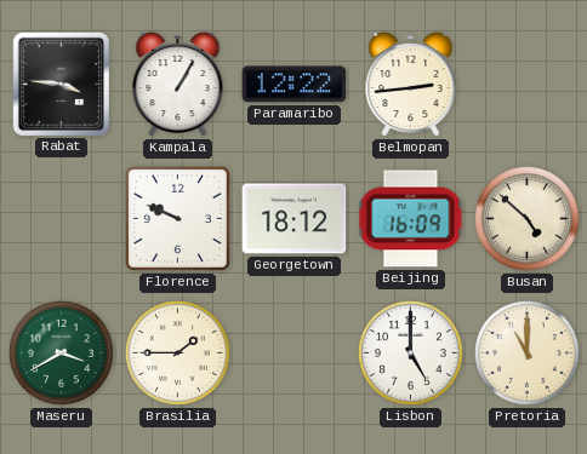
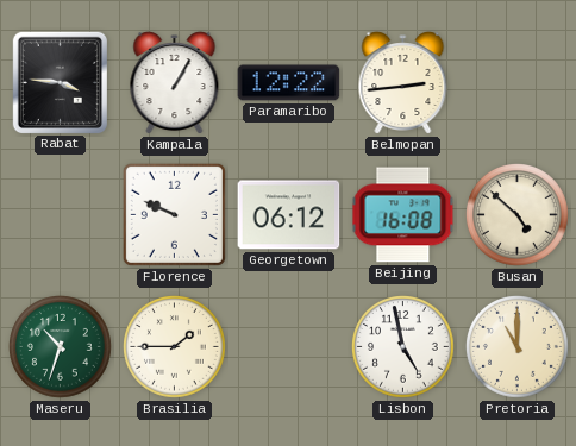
Georgetown: 18:12 -> 06:12 (289, 215)
Beijing: 16:09 -> 16:08 (403, 215)
Maseru: 3:40 -> 10:33 (61, 347)
Lisbon: 5:00 -> 4:58 (403, 347)
